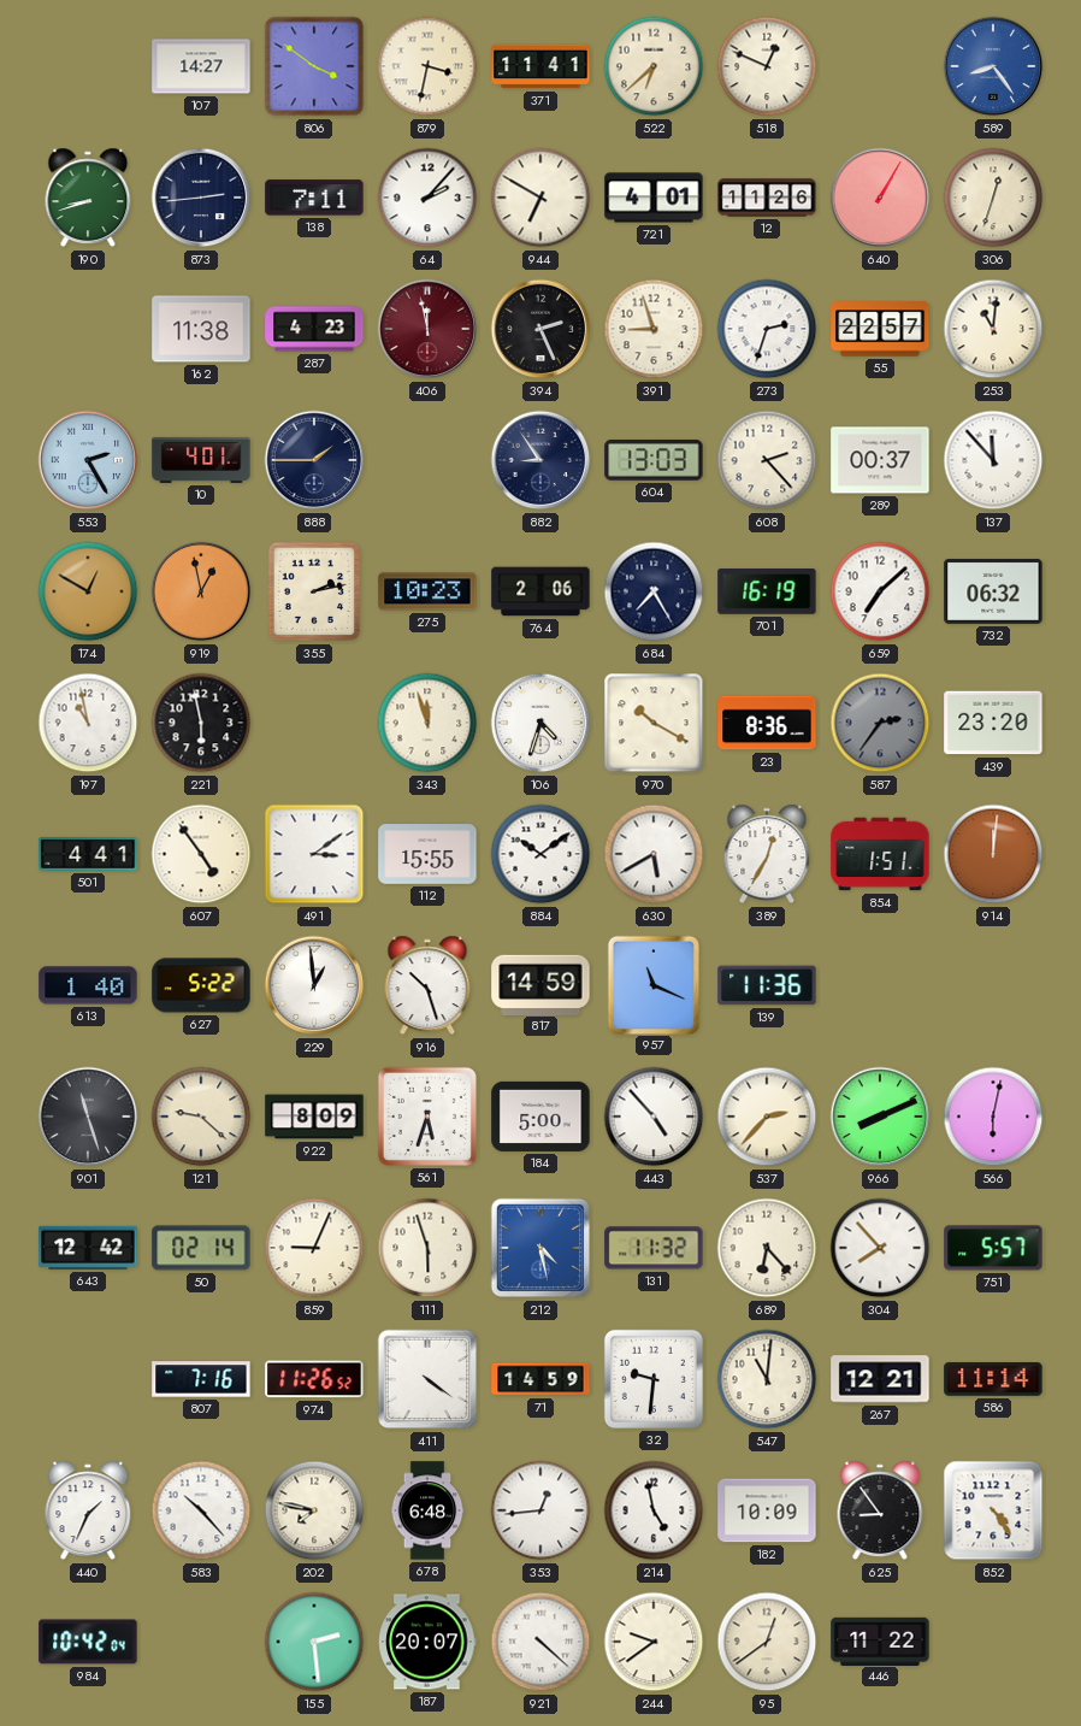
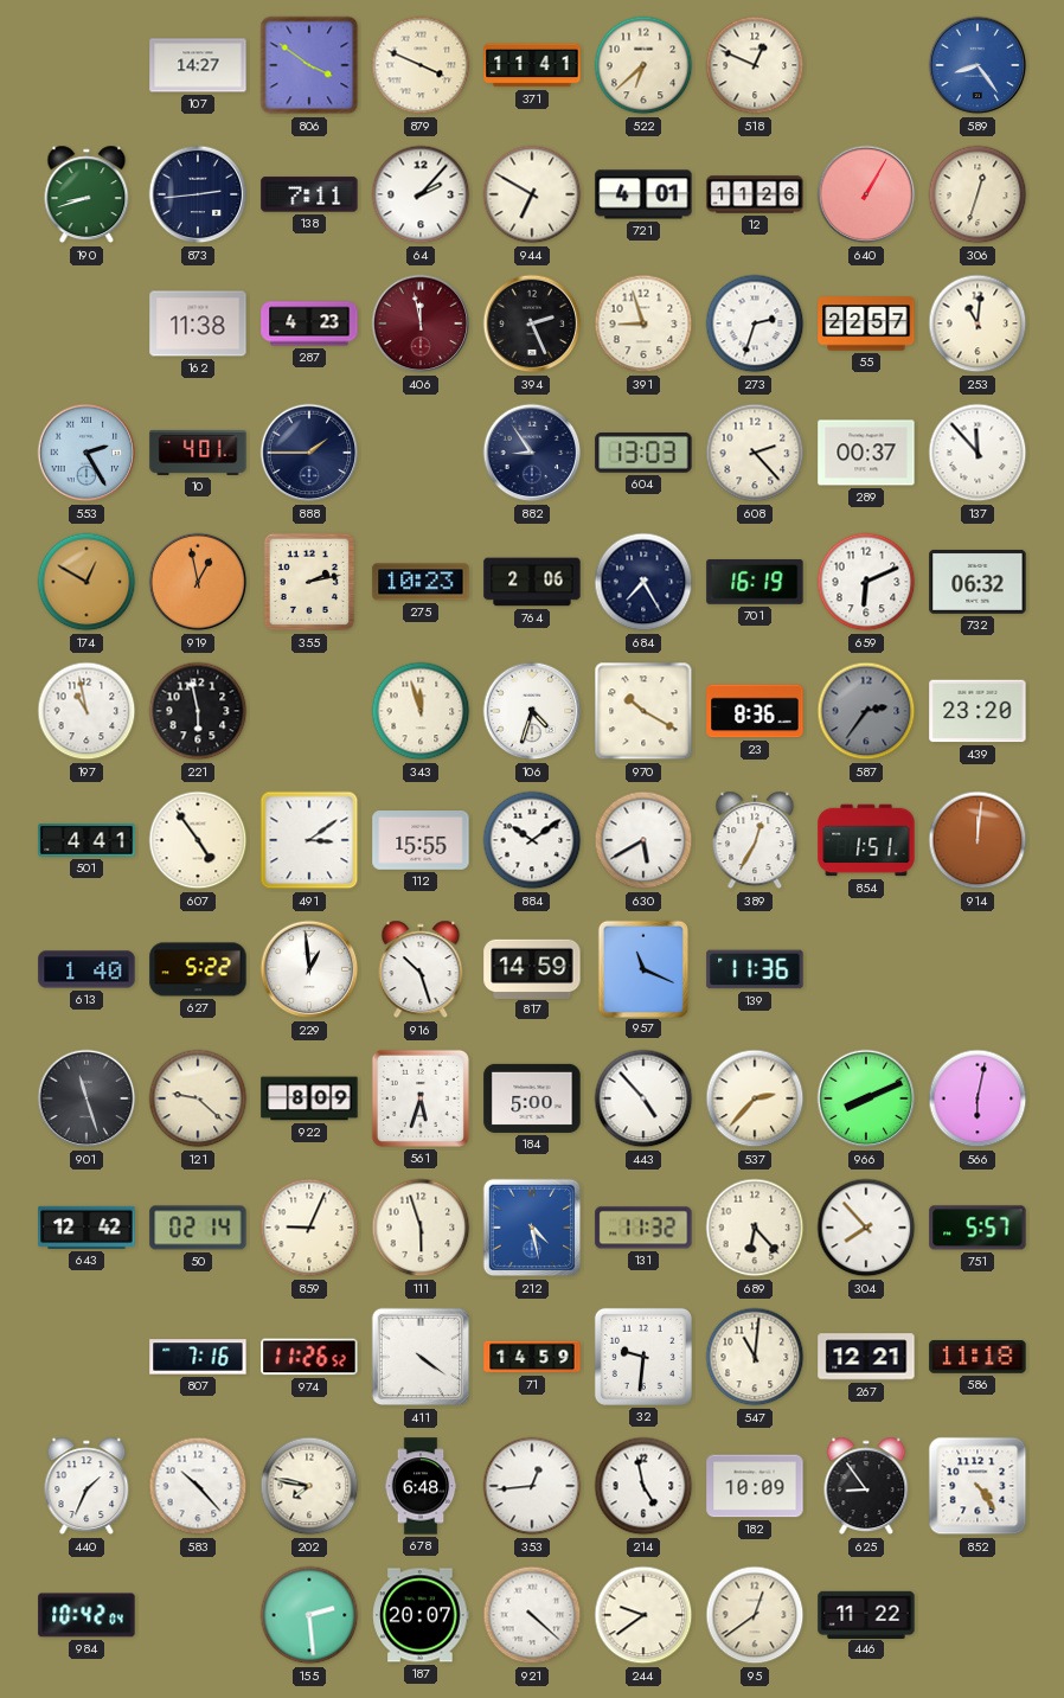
879: 3:32 -> 3:49 (421, 65)
659: 7:08 -> 6:11 (866, 582)
586: 11:14 -> 11:18 (978, 1357)
